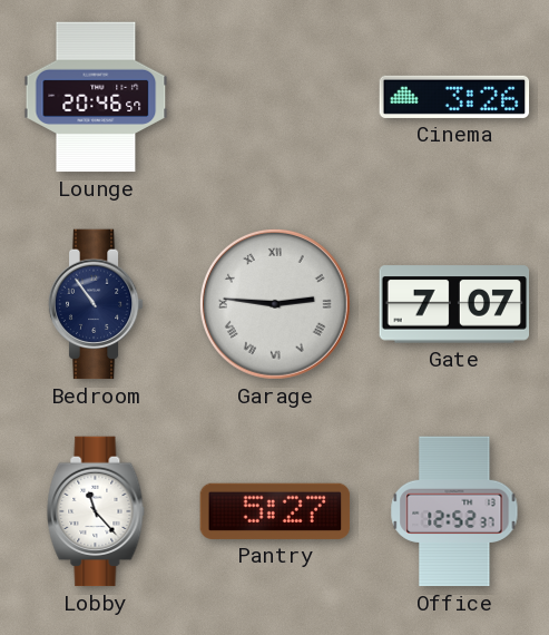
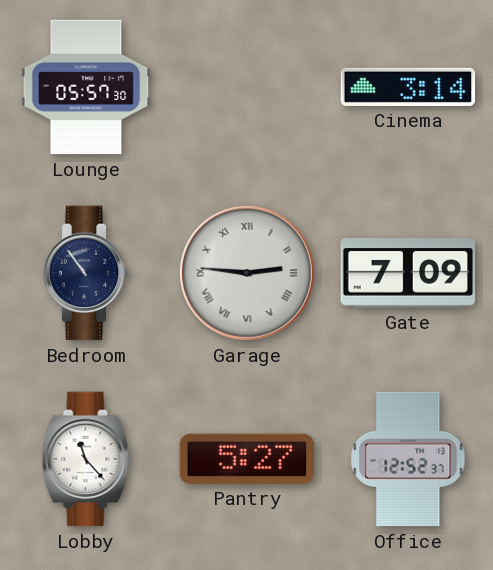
Lounge: 20:46 -> 05:57 (86, 87)
Cinema: 3:26 -> 3:14 (408, 87)
Gate: 7:07 -> 7:09 (408, 273)
